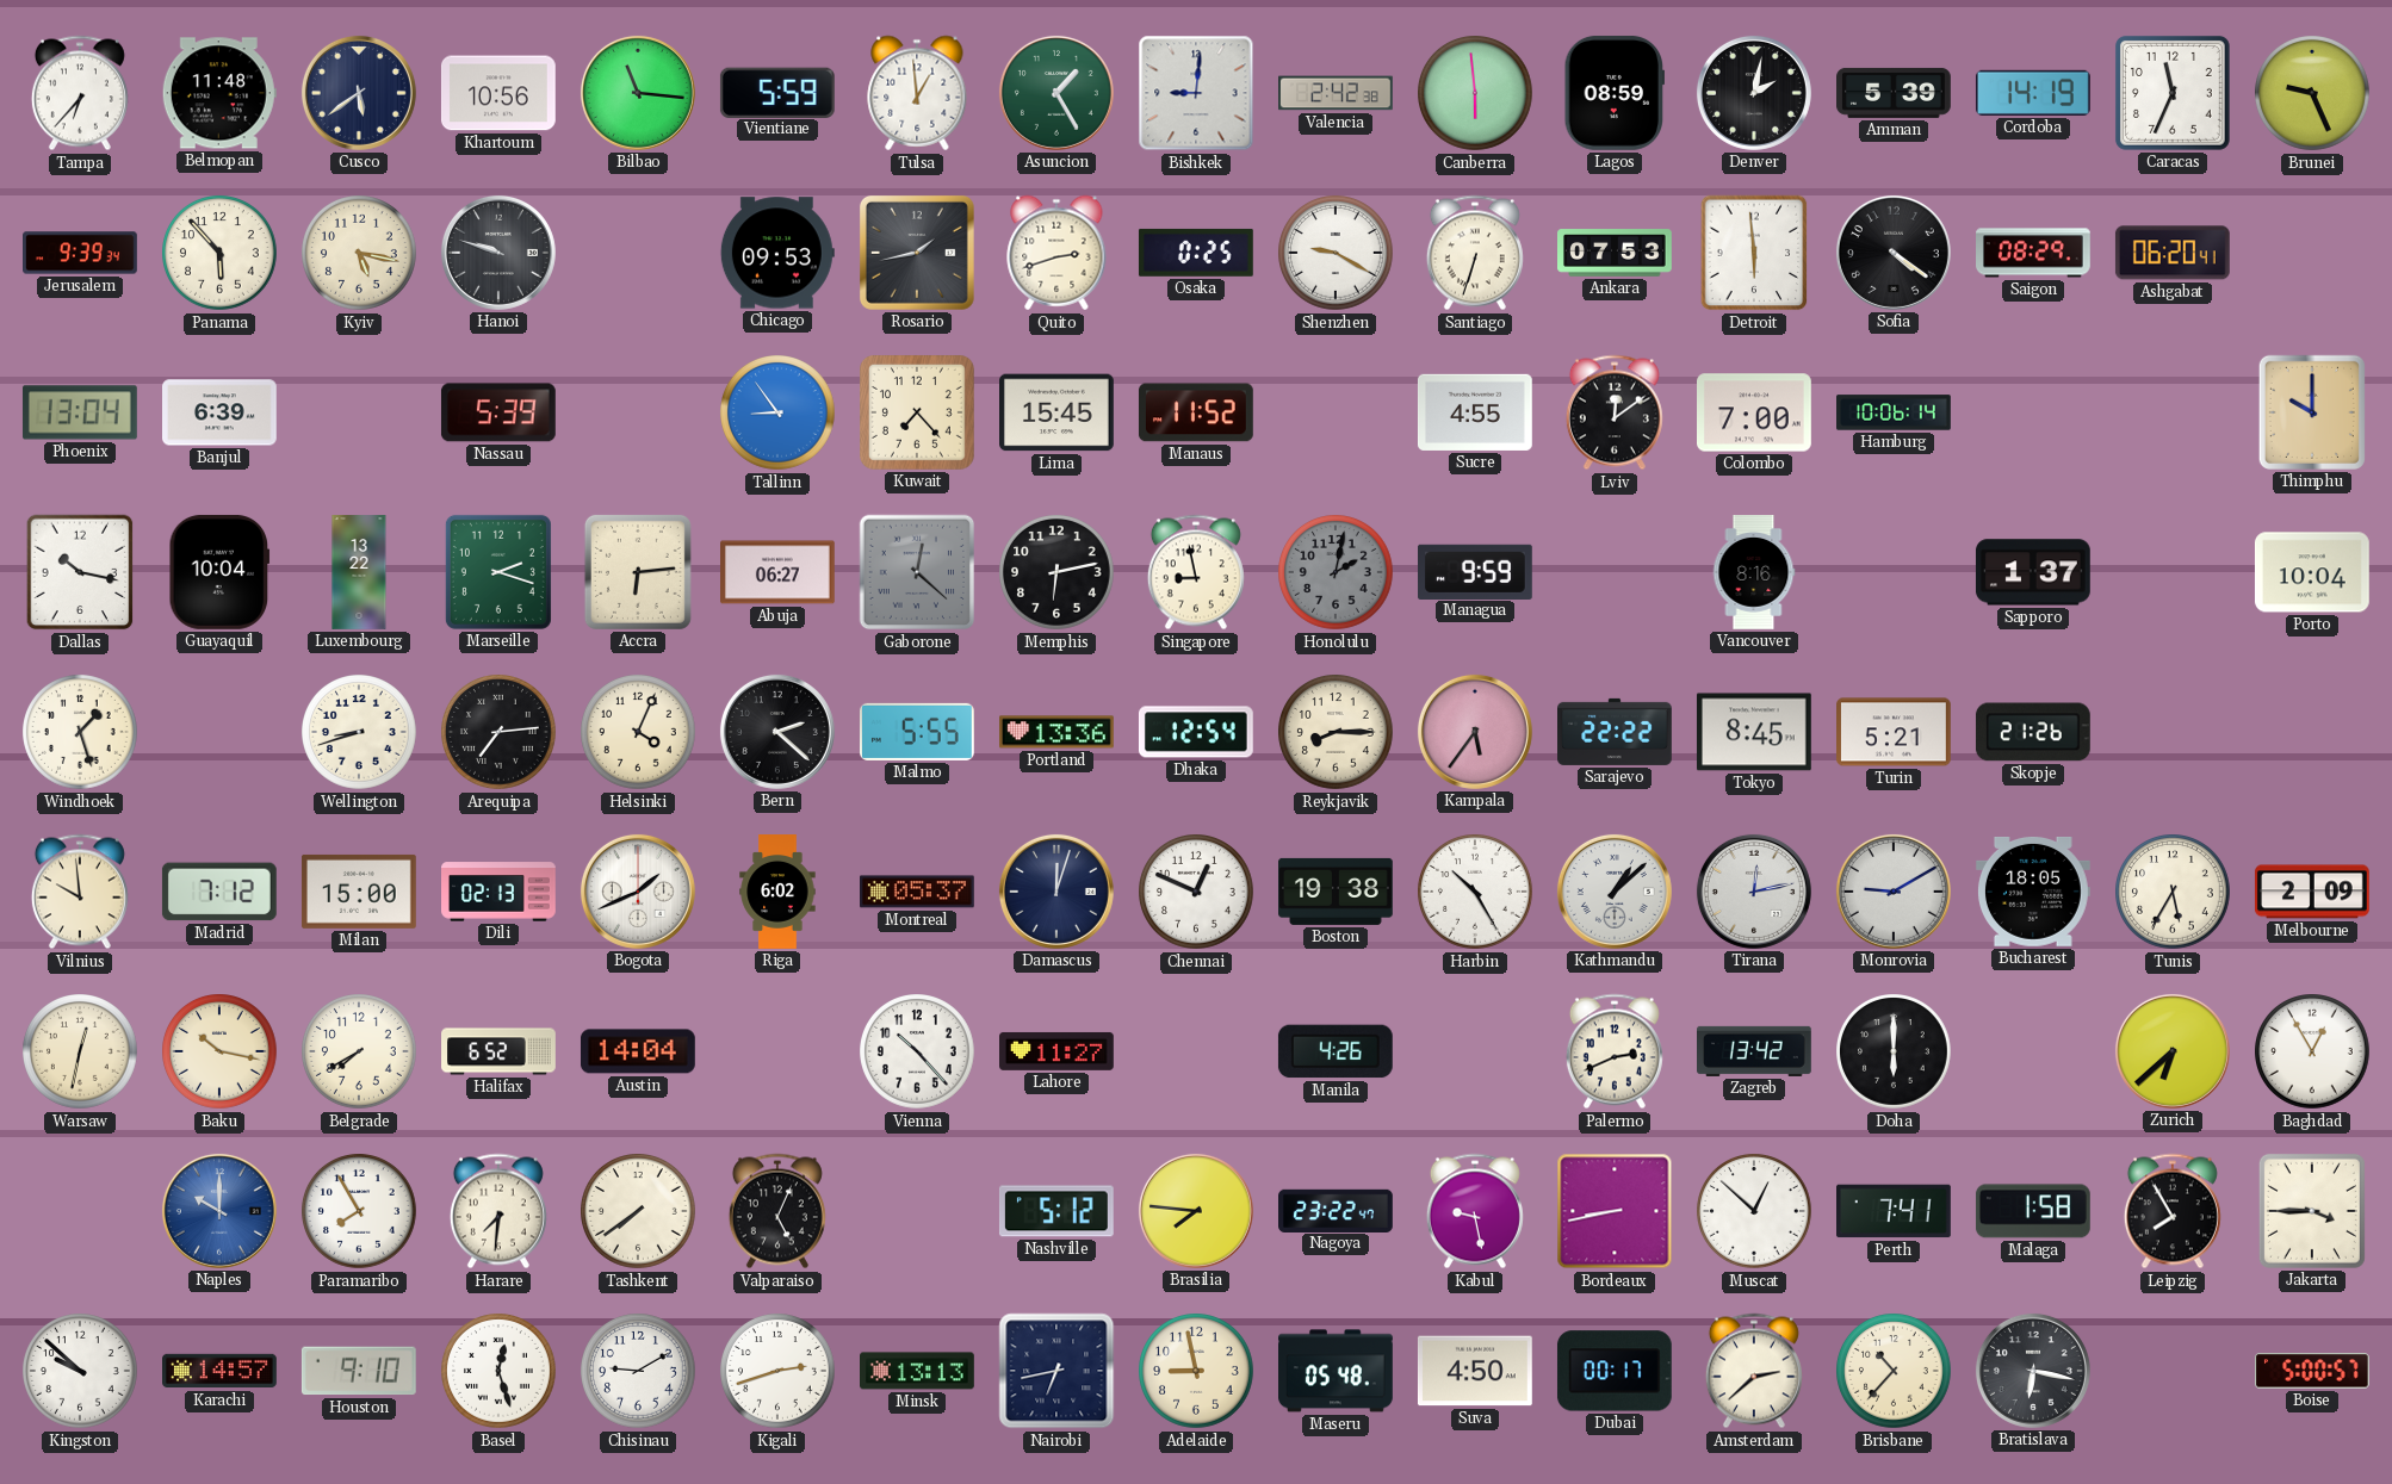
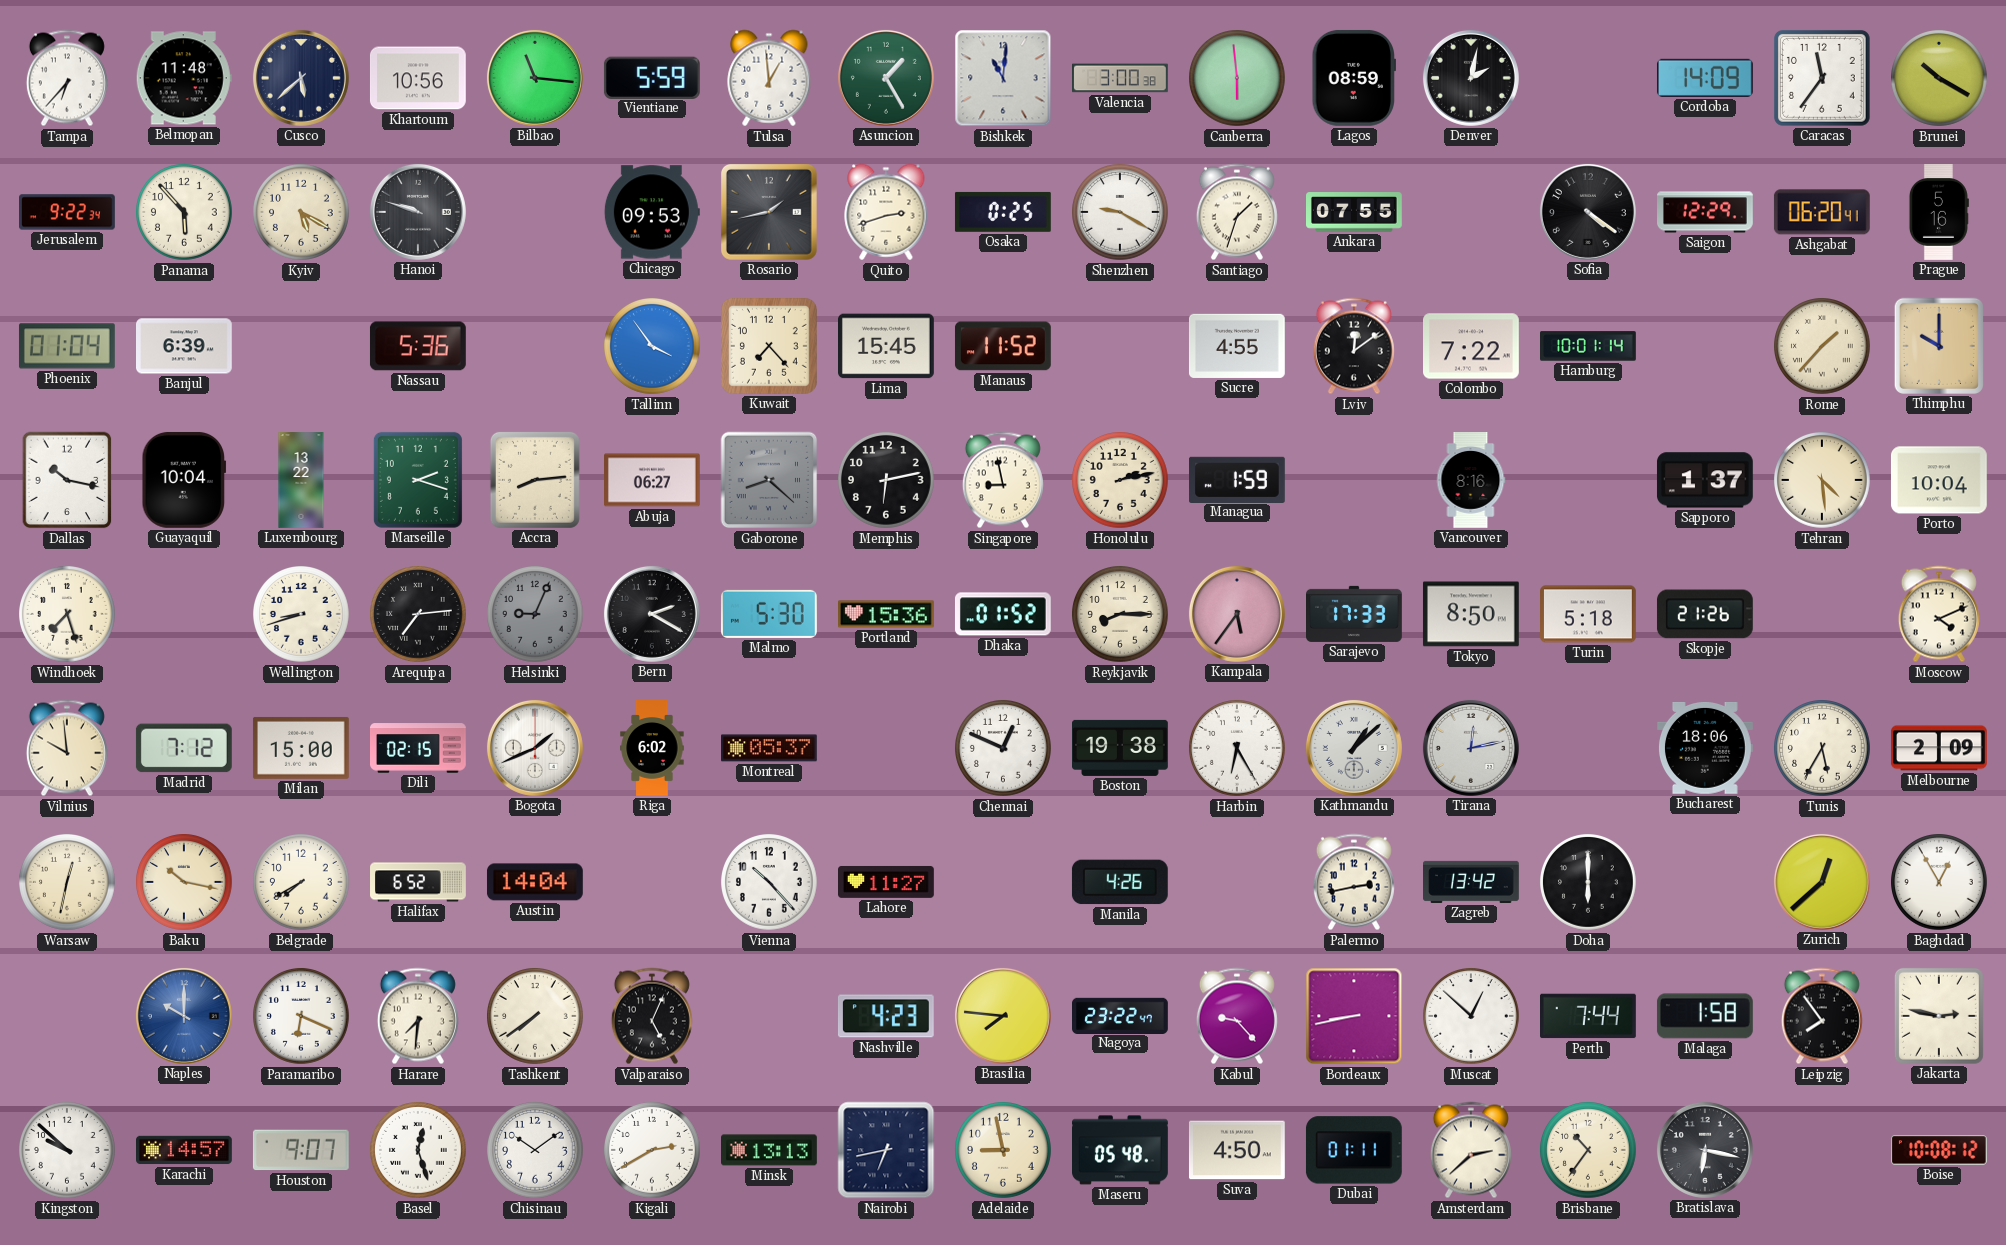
Cusco: 5:39 -> 5:38 (301, 78)
Bishkek: 9:01 -> 11:01 (1003, 78)
Valencia: 2:42 -> 3:00 (1121, 78)
Amman: 5:39 -> none (1895, 93)
Cordoba: 14:19 -> 14:09 (1705, 78)
Caracas: 11:34 -> 11:36 (1822, 78)
Brunei: 9:26 -> 10:20 (1940, 79)
Jerusalem: 9:39 -> 9:22 (68, 212)
Kyiv: 5:17 -> 5:20 (302, 213)
Santiago: 6:33 -> 1:33 (1237, 212)
Ankara: 07:53 -> 07:55 (1354, 212)
Detroit: 5:59 -> none (1754, 253)
Saigon: 08:29 -> 12:29 (1706, 212)
Prague: none -> 5:16 (1938, 213)
Phoenix: 13:04 -> 01:04 (67, 346)
Nassau: 5:39 -> 5:36 (418, 346)
Tallinn: 8:54 -> 3:54 (653, 347)
Colombo: 7:00 -> 7:22 (1472, 346)
Hamburg: 10:06 -> 10:01 (1589, 346)
Rome: none -> 1:37 (1823, 347)
Accra: 6:14 -> 8:14 (535, 480)
Gaborone: 12:22 -> 8:22 (769, 480)
Honolulu: 2:02 -> 2:13 (1121, 481)
Honolulu dial: grey -> cream (1121, 481)
Managua: 9:59 -> 1:59 (1238, 479)
Tehran: none -> 4:29 (1823, 481)
Windhoek: 1:27 -> 7:27 (68, 615)
Helsinki: 4:04 -> 9:04 (536, 615)
Helsinki dial: cream -> grey (536, 615)
Bern: 2:22 -> 2:20 (652, 614)
Malmo: 5:55 -> 5:30 (769, 614)
Portland: 13:36 -> 15:36 (887, 614)
Dhaka: 12:54 -> 01:52 (1003, 614)
Sarajevo: 22:22 -> 17:33 (1355, 614)
Tokyo: 8:45 -> 8:50 (1471, 614)
Turin: 5:21 -> 5:18 (1589, 614)
Moscow: none -> 4:11 (1939, 614)
Dili: 02:13 -> 02:15 (419, 748)
Damascus: 12:03 -> none (1056, 892)
Harbin: 10:25 -> 6:25 (1238, 749)
Monrovia: 9:10 -> none (1894, 892)
Bucharest: 18:05 -> 18:06 (1705, 748)
Palermo: 2:41 -> 2:43 (1354, 882)
Zurich: 6:38 -> 12:38 (1822, 882)
Paramaribo: 7:55 -> 6:19 (302, 1017)
Nashville: 5:12 -> 4:23 (886, 1016)
Kabul: 9:28 -> 9:23 (1237, 1016)
Perth: 7:41 -> 7:44 (1589, 1016)
Leipzig: 7:55 -> 7:54 (1822, 1016)
Jakarta: 3:45 -> 2:47 (1939, 1016)
Houston: 9:10 -> 9:07 (301, 1150)
Chisinau: 9:10 -> 10:09 (536, 1151)
Kigali: 2:42 -> 2:40 (653, 1151)
Dubai: 00:17 -> 01:11 (1354, 1150)
Brisbane: 10:37 -> 10:36 (1589, 1151)
Boise: 5:00 -> 10:08 (1939, 1150)
